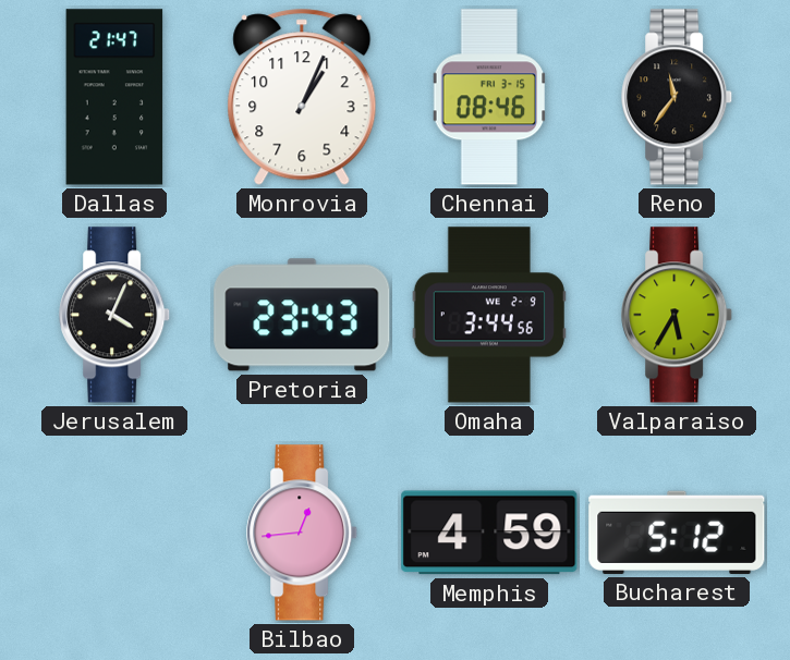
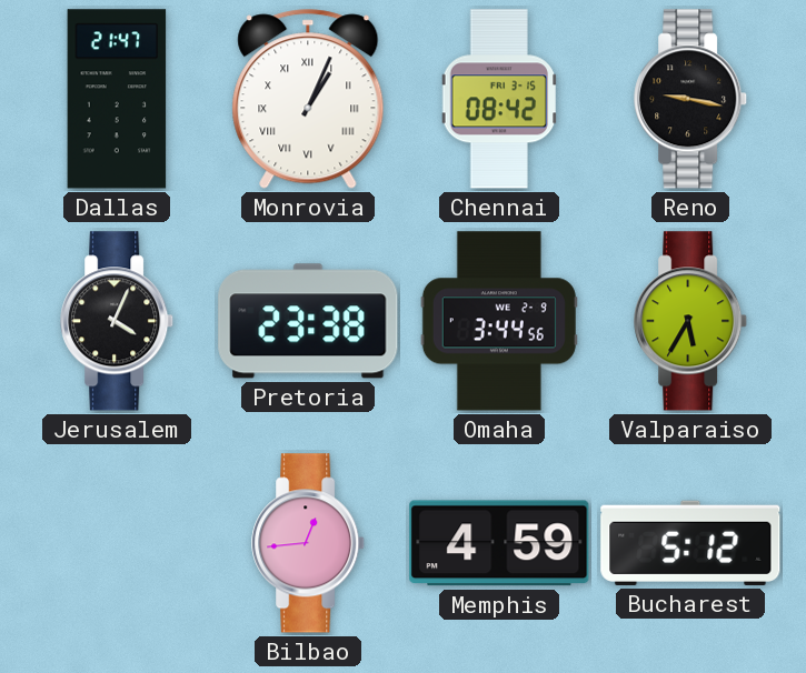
Monrovia numerals: Arabic -> Roman (308, 99)
Chennai: 08:46 -> 08:42 (499, 99)
Reno: 11:36 -> 9:17 (691, 99)
Pretoria: 23:43 -> 23:38 (308, 321)
